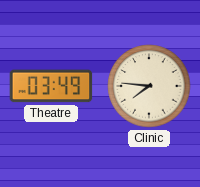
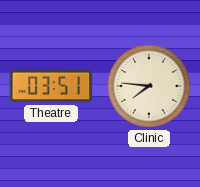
Theatre: 03:49 -> 03:51 (51, 86)
